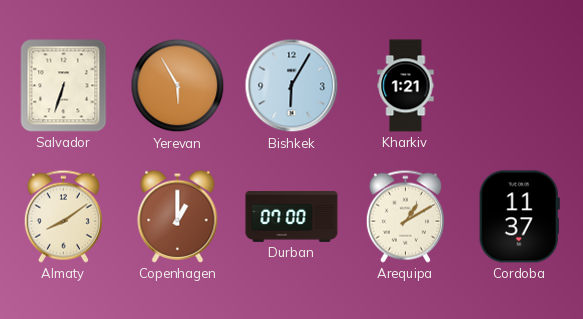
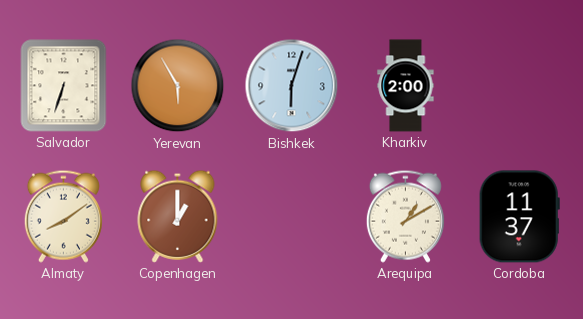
Bishkek: 6:05 -> 6:03 (292, 86)
Kharkiv: 1:21 -> 2:00 (406, 86)
Durban: 07:00 -> none (292, 216)
